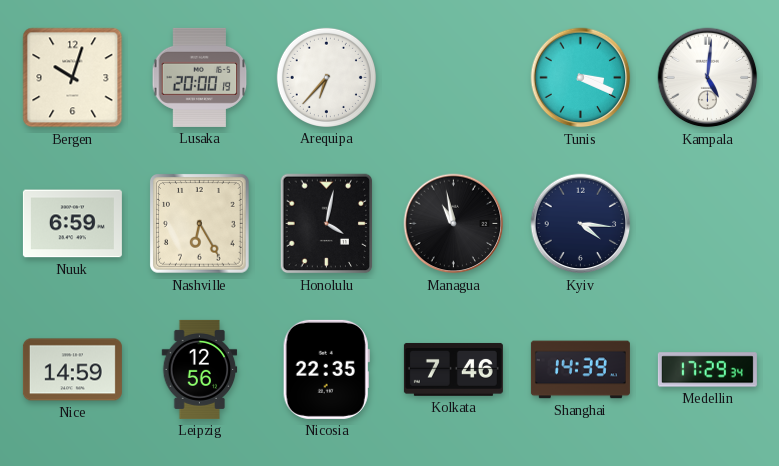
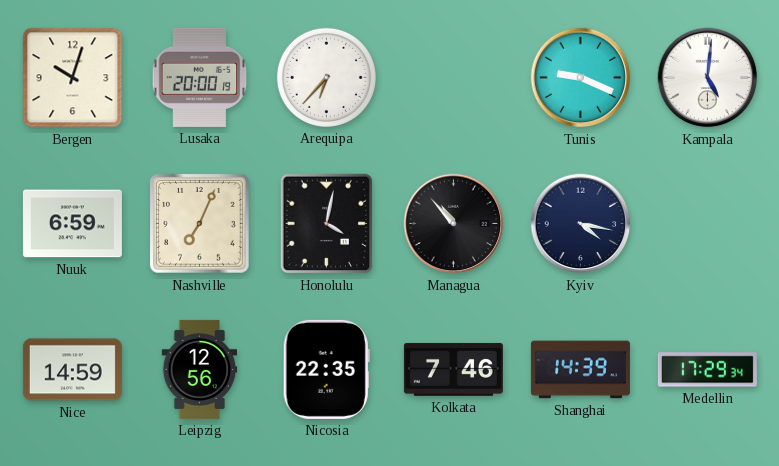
Tunis: 3:19 -> 9:19 (581, 78)
Nashville: 6:25 -> 7:04 (200, 224)
Managua: 10:58 -> 10:53 (454, 224)
Kyiv: 4:16 -> 4:17 (581, 224)
